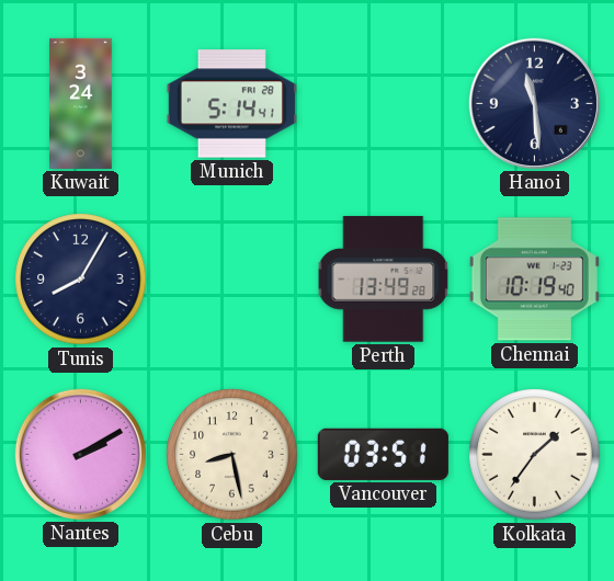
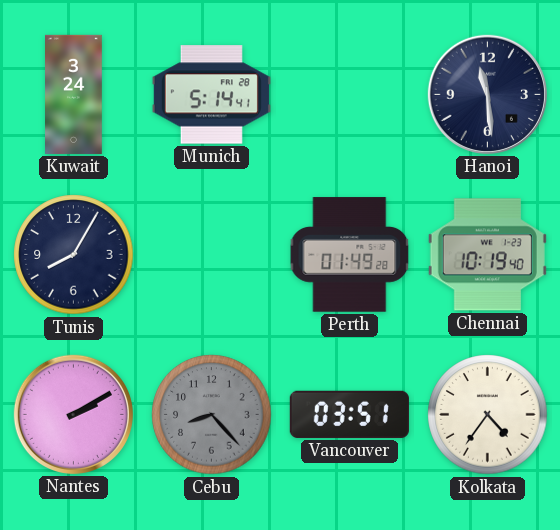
Perth: 13:49 -> 01:49 (350, 255)
Cebu: 8:28 -> 8:23 (212, 415)
Cebu dial: cream -> grey (212, 415)
Kolkata: 1:36 -> 4:36 (488, 415)
